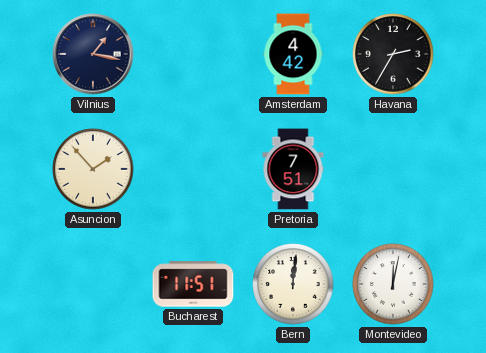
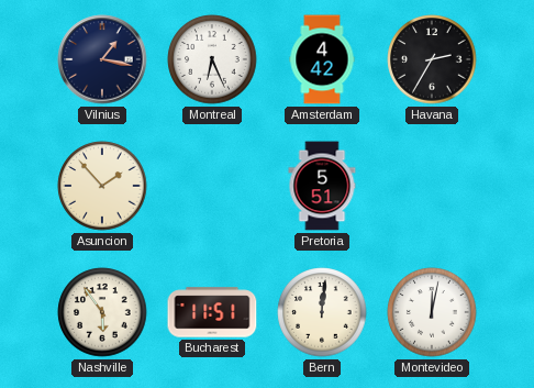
Montreal: none -> 6:26 (212, 59)
Pretoria: 7:51 -> 5:51 (322, 186)
Nashville: none -> 5:54 (102, 312)
